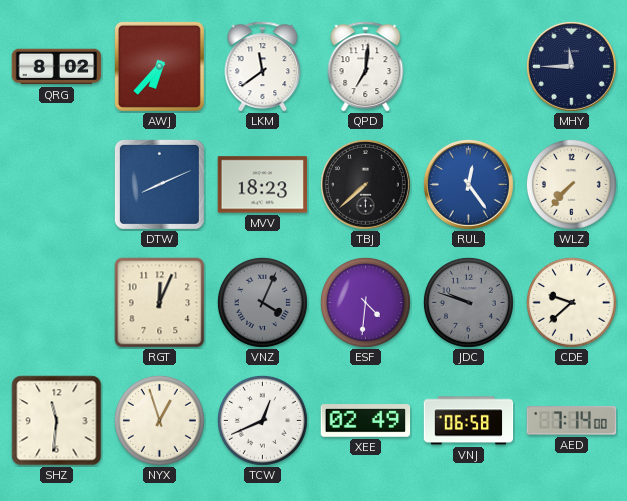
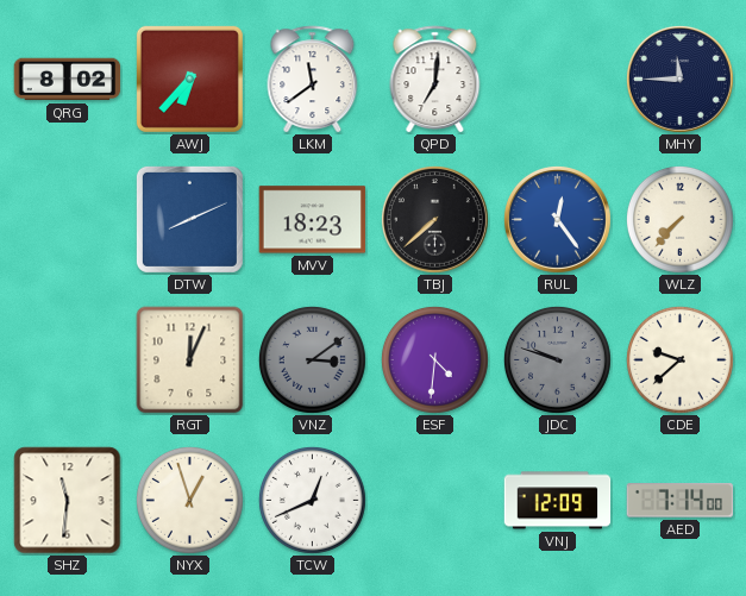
VNZ: 4:04 -> 3:09 (312, 359)
XEE: 02:49 -> none (366, 421)
VNJ: 06:58 -> 12:09 (558, 501)
